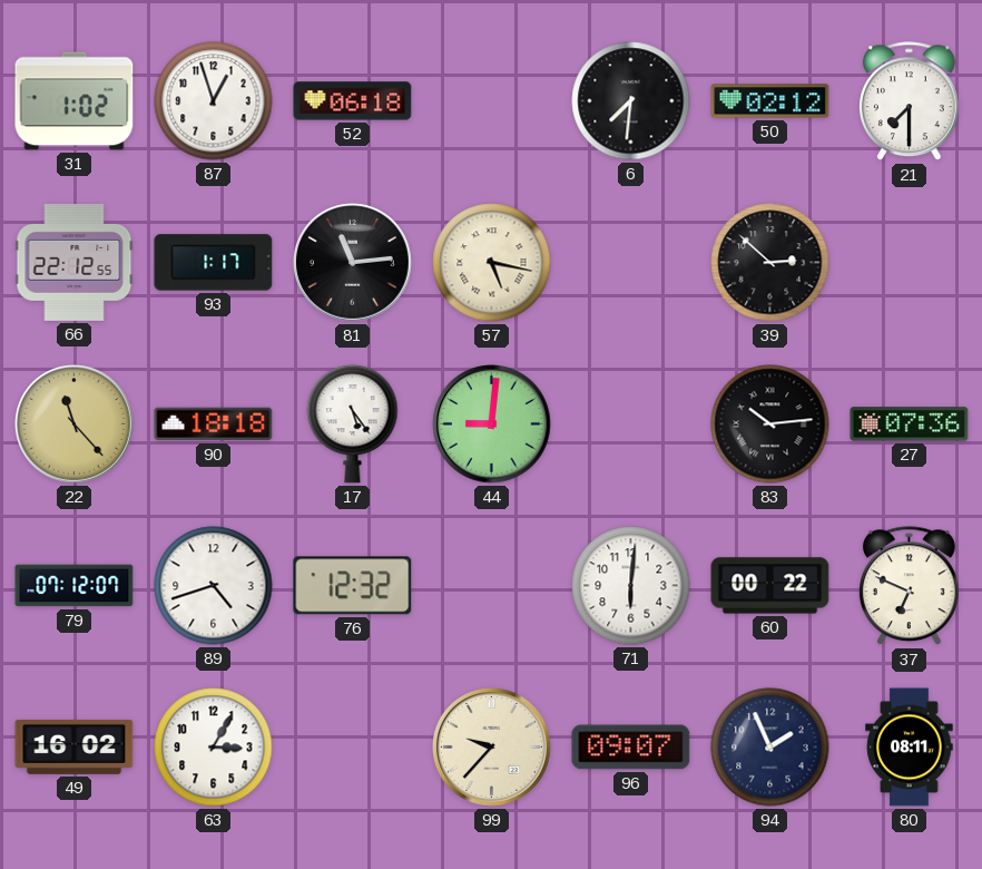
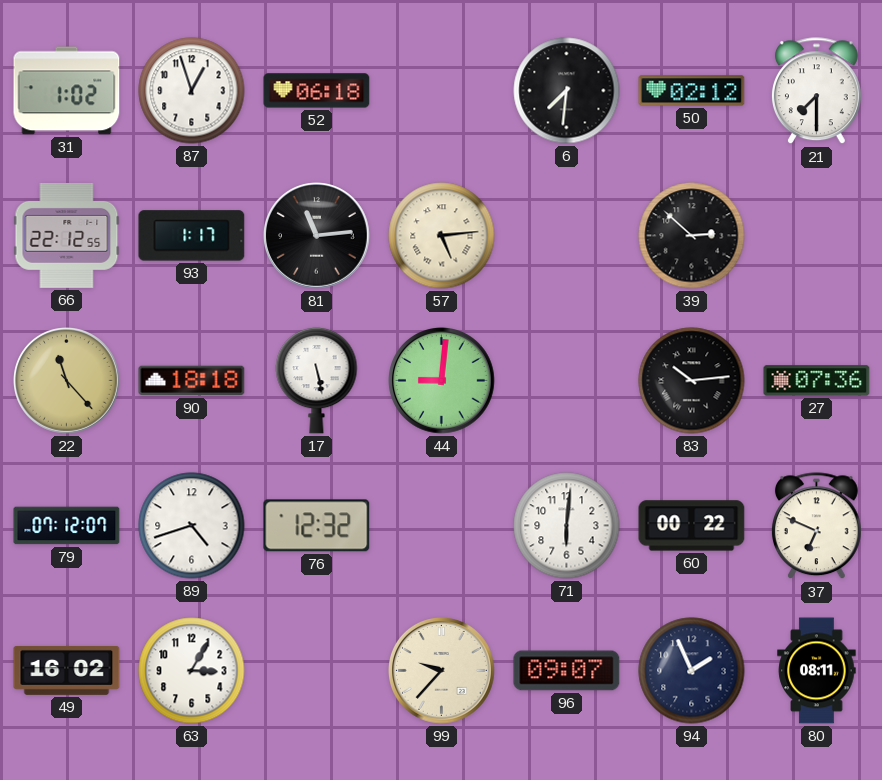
57: 5:17 -> 5:14 (442, 236)
17: 5:24 -> 5:28 (317, 380)
